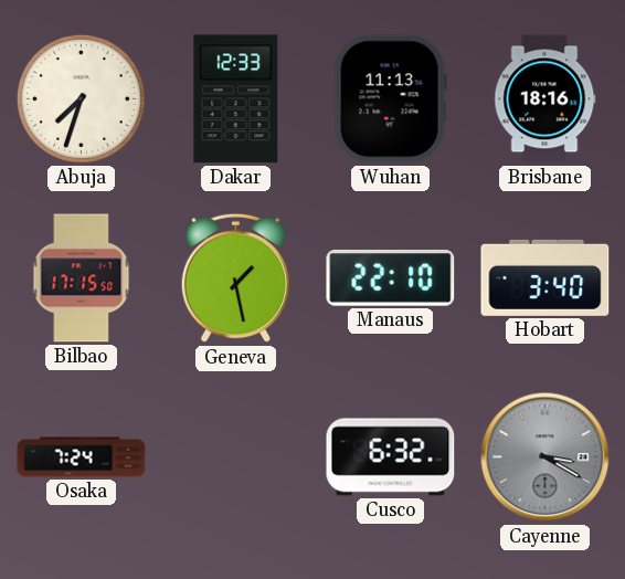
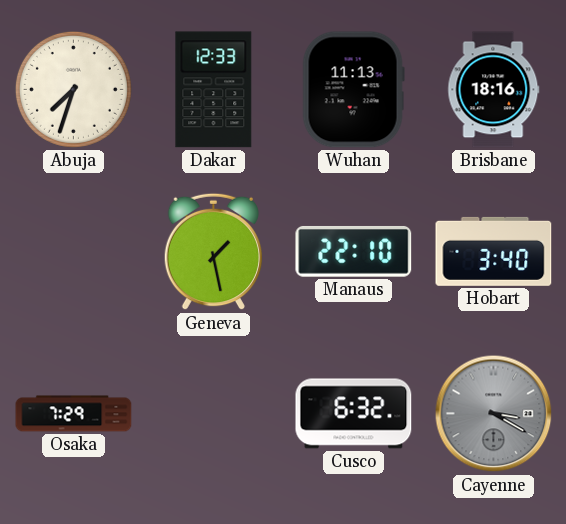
Bilbao: 17:15 -> none (82, 278)
Osaka: 7:24 -> 7:29 (74, 414)
